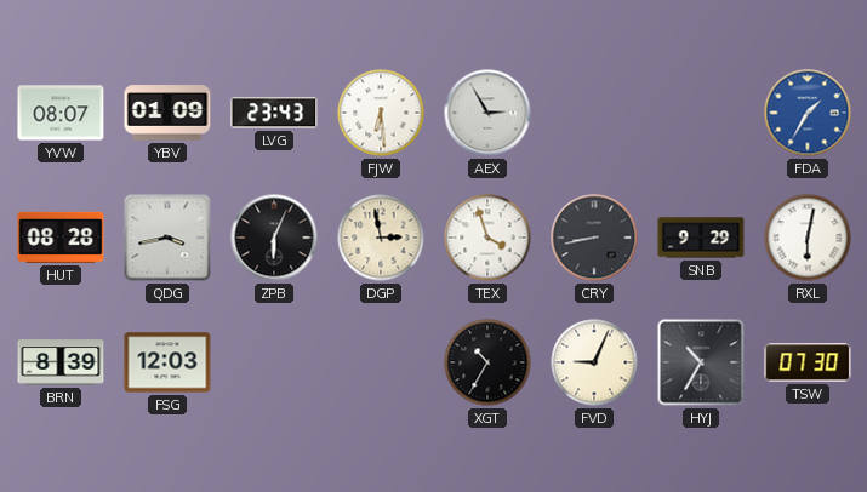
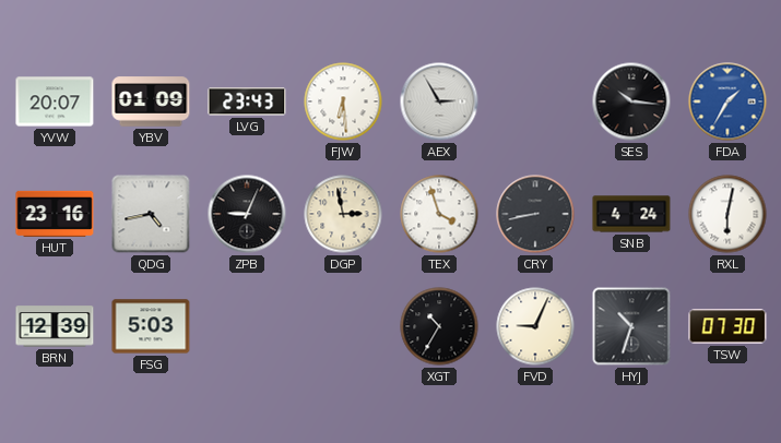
YVW: 08:07 -> 20:07 (55, 101)
SES: none -> 10:16 (631, 101)
HUT: 08:28 -> 23:16 (55, 214)
QDG: 3:43 -> 4:43 (151, 214)
ZPB: 6:04 -> 9:04 (247, 214)
SNB: 9:29 -> 4:24 (631, 214)
BRN: 8:39 -> 12:39 (55, 326)
FSG: 12:03 -> 5:03 (151, 326)
HYJ: 10:35 -> 10:33 (631, 326)
